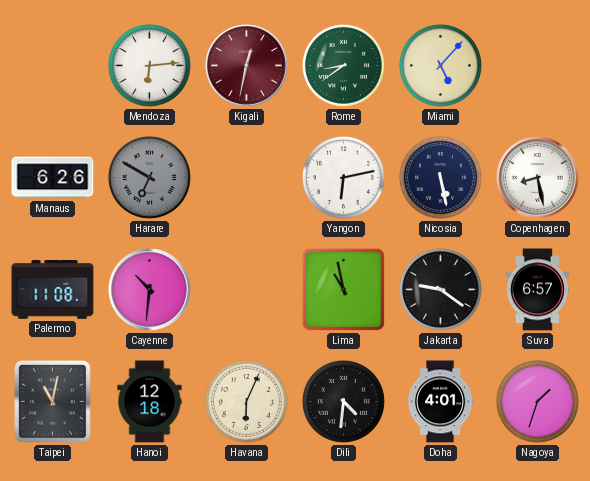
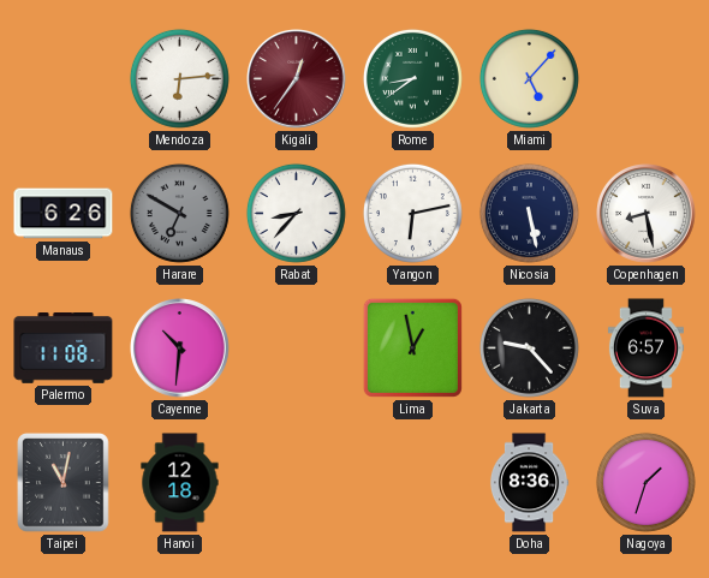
Kigali: 12:32 -> 12:36 (297, 79)
Rabat: none -> 8:37 (296, 213)
Lima: 10:58 -> 12:58 (412, 347)
Jakarta: 9:21 -> 9:23 (529, 347)
Havana: 6:04 -> none (246, 401)
Dili: 4:31 -> none (343, 401)
Doha: 4:01 -> 8:36 (529, 483)
